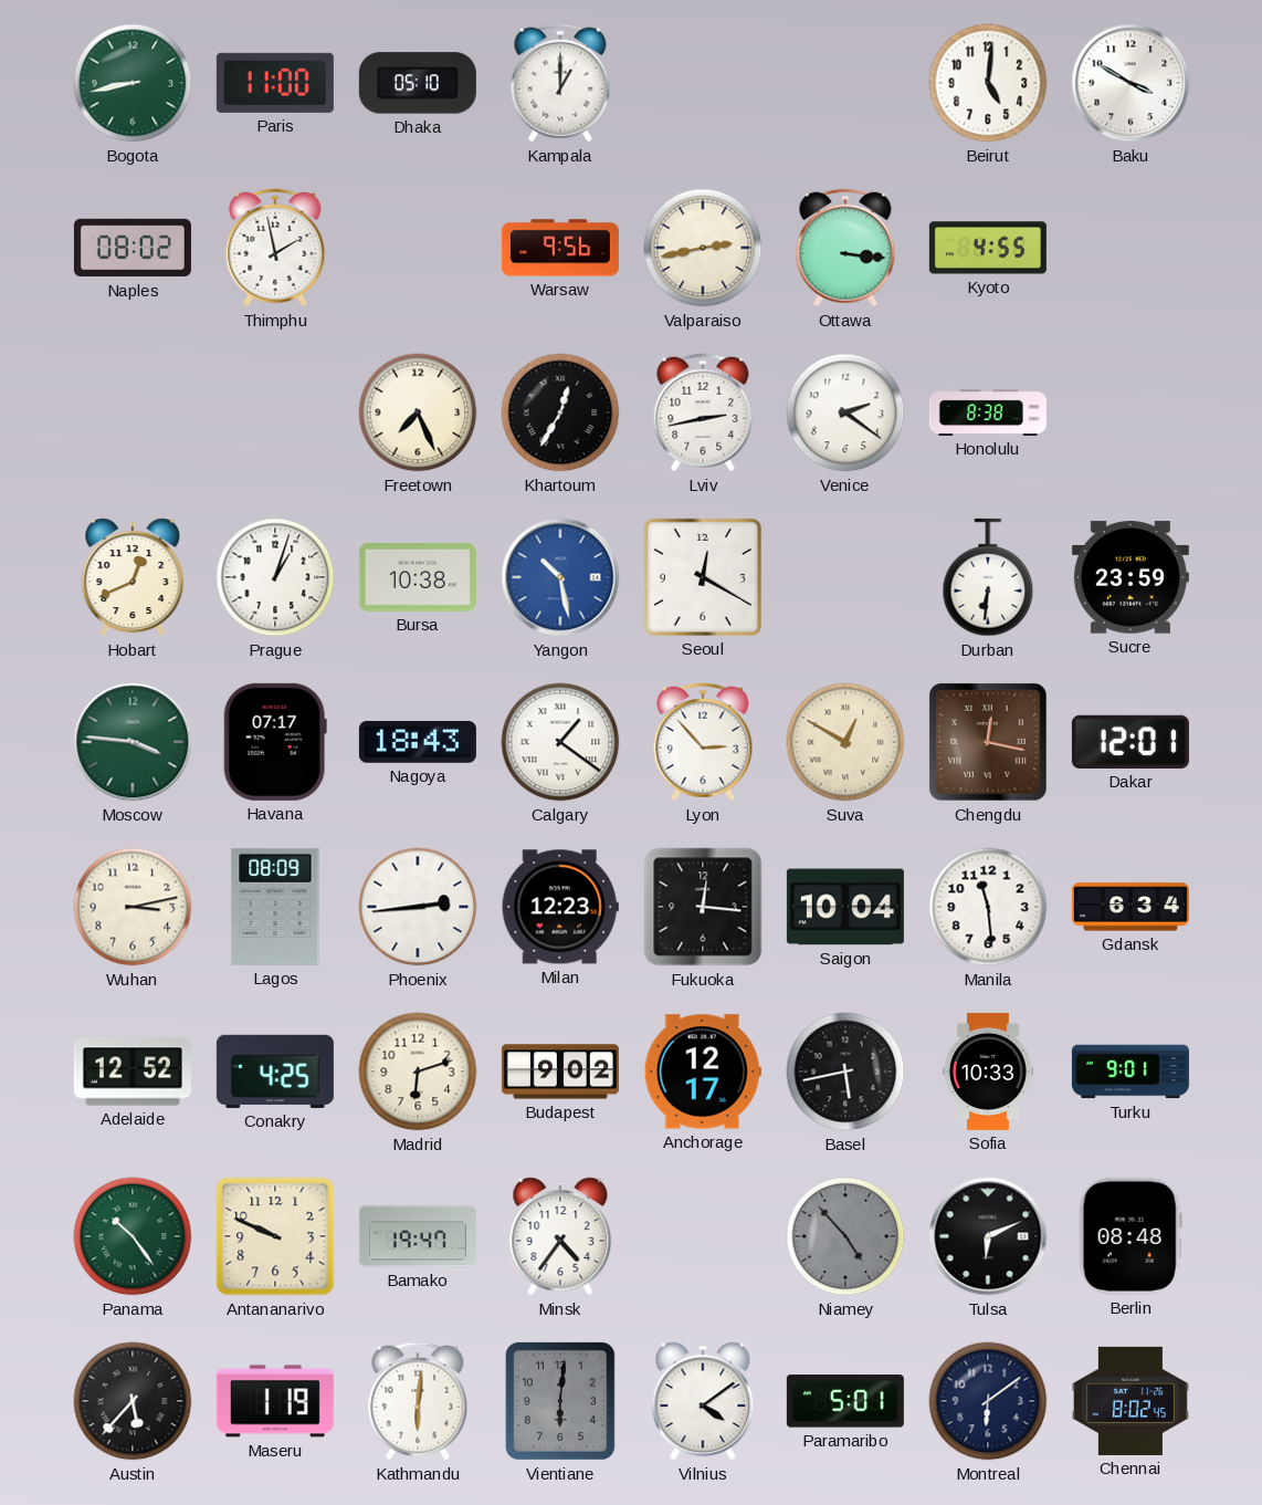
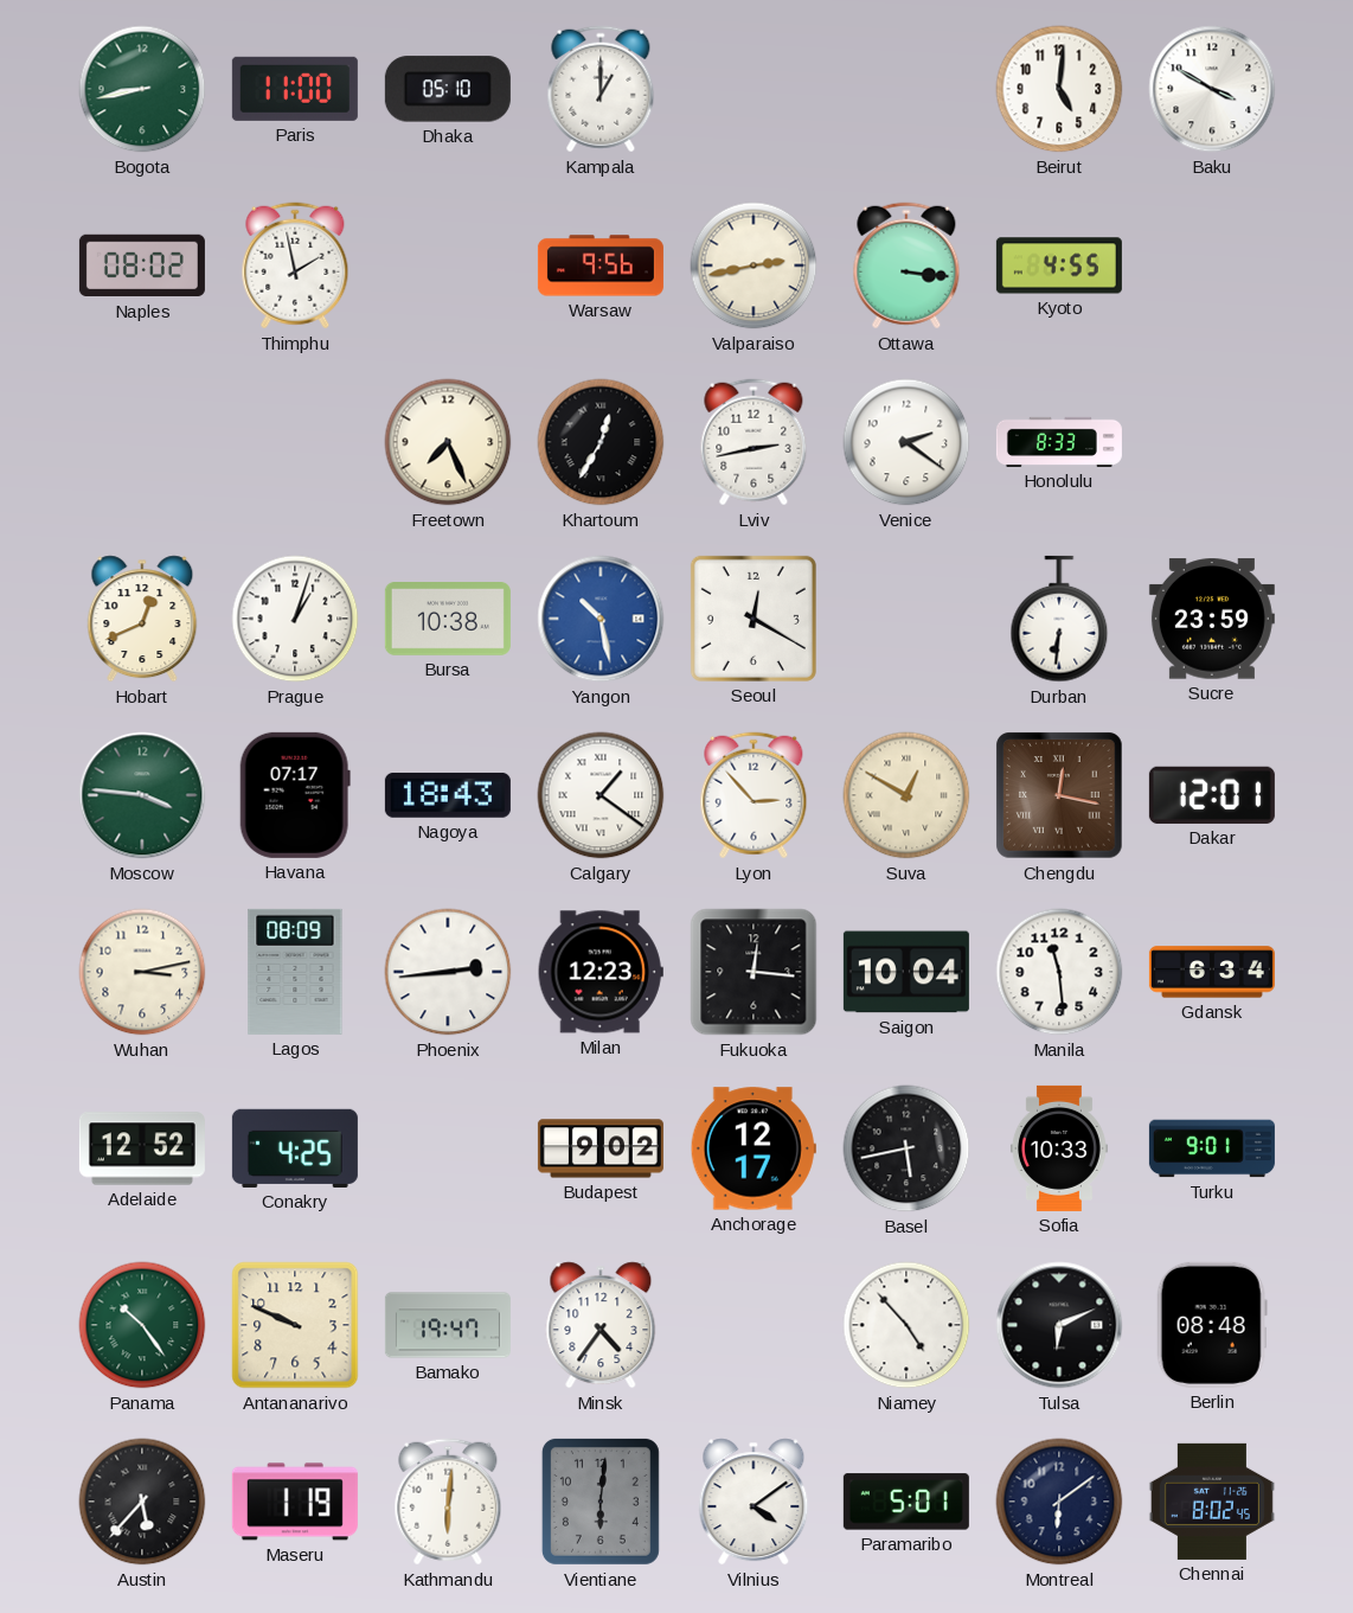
Honolulu: 8:38 -> 8:33 (1059, 442)
Madrid: 6:12 -> none (418, 1072)
Niamey dial: grey -> white (906, 1325)
